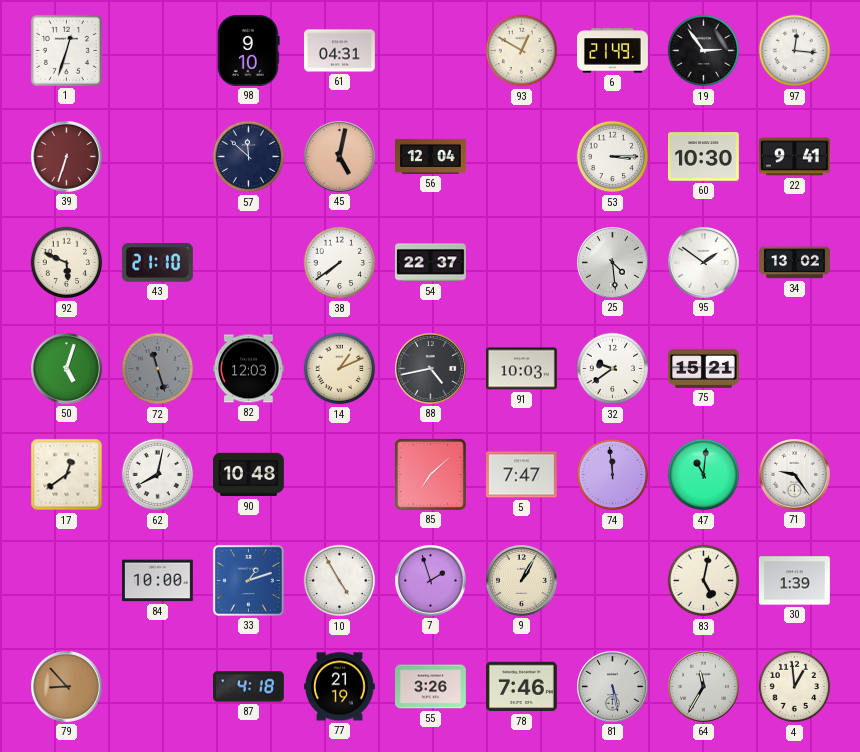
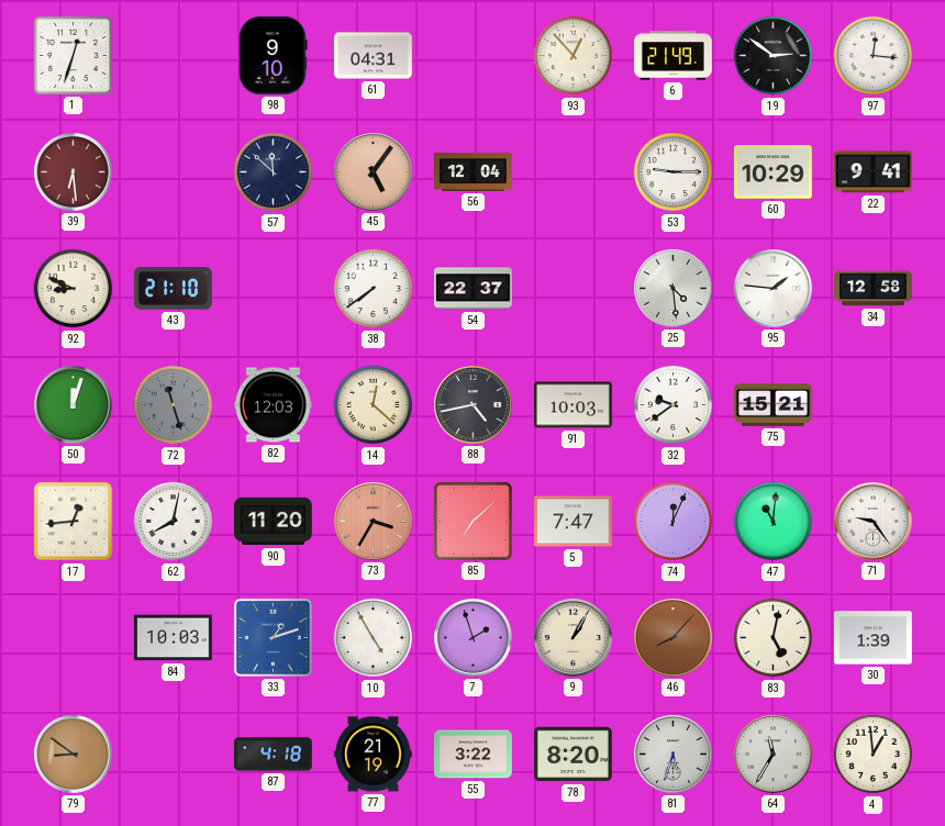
93: 12:50 -> 12:53 (574, 56)
19: 2:54 -> 2:51 (774, 56)
39: 6:33 -> 6:29 (74, 172)
45: 5:02 -> 5:06 (374, 172)
53: 3:15 -> 9:15 (674, 172)
60: 10:30 -> 10:29 (774, 172)
92: 5:49 -> 8:49 (74, 289)
95: 1:51 -> 1:46 (774, 289)
34: 13:02 -> 12:58 (874, 289)
50: 5:03 -> 12:03 (74, 405)
14: 1:11 -> 12:22 (374, 405)
17: 12:39 -> 12:44 (74, 522)
90: 10:48 -> 11:20 (274, 522)
73: none -> 3:35 (374, 522)
74: 11:59 -> 12:04 (674, 522)
84: 10:00 -> 10:03 (174, 638)
46: none -> 8:07 (674, 638)
79: 8:53 -> 8:51 (74, 755)
55: 3:26 -> 3:22 (474, 755)
78: 7:46 -> 8:20 (574, 755)
81: 5:28 -> 5:33 (674, 755)
